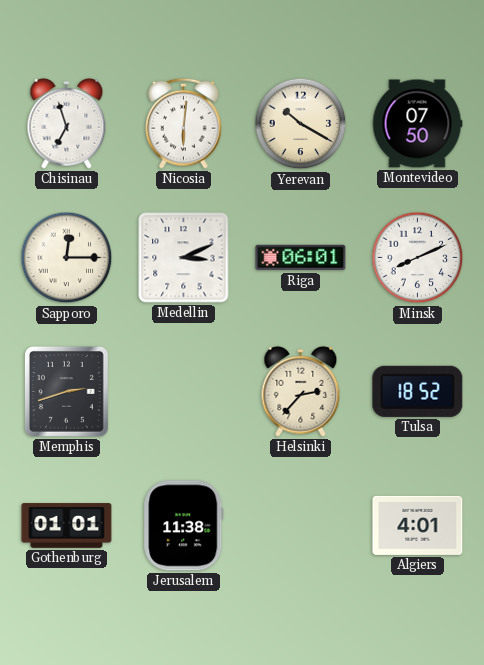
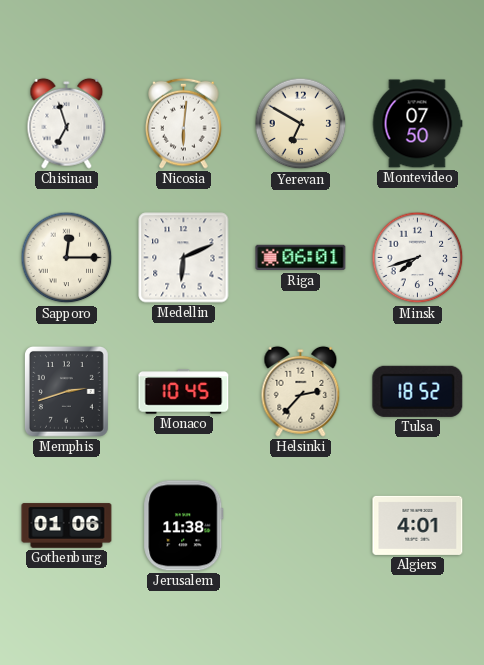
Yerevan: 10:20 -> 6:50 (301, 124)
Medellin: 3:11 -> 6:11 (184, 258)
Minsk: 8:11 -> 7:42 (418, 258)
Monaco: none -> 10:45 (184, 392)
Gothenburg: 01:01 -> 01:06 (67, 526)
